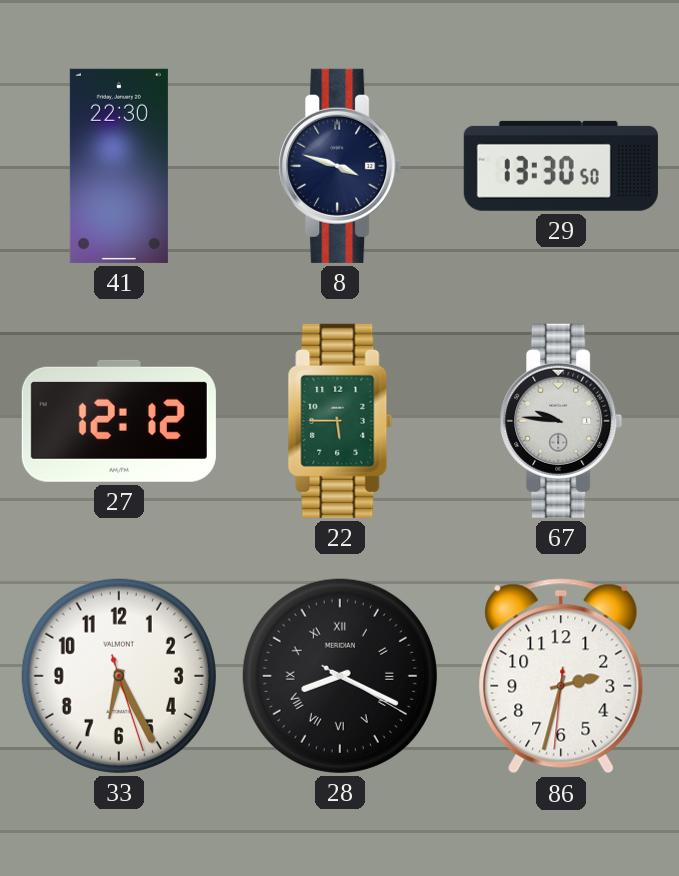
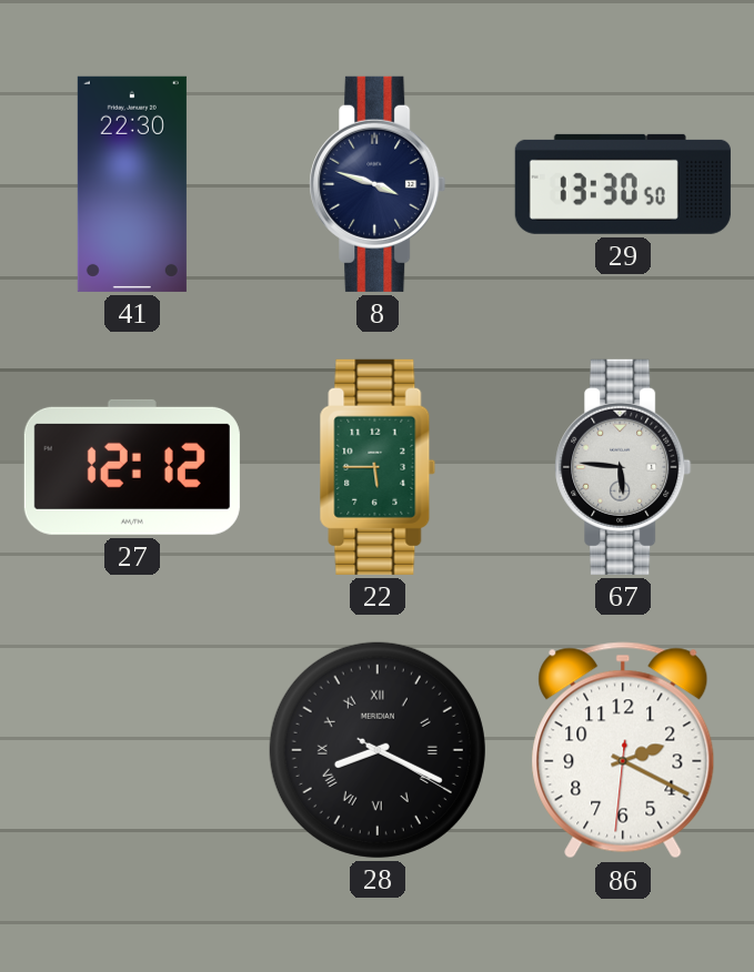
67: 9:46 -> 5:46 (623, 467)
33: 6:25 -> none (119, 676)
86: 2:32 -> 2:19 (623, 750)
